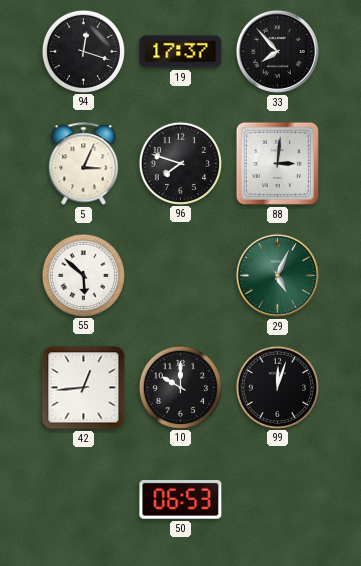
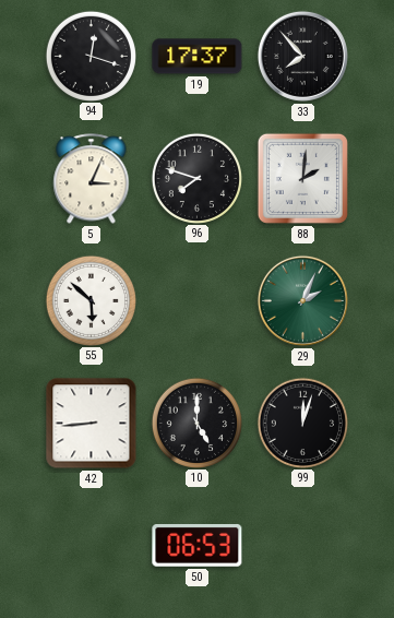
88: 3:01 -> 2:01 (302, 178)
29: 5:04 -> 2:04 (302, 300)
42: 12:44 -> 8:44 (92, 424)
10: 10:00 -> 5:00 (196, 423)
